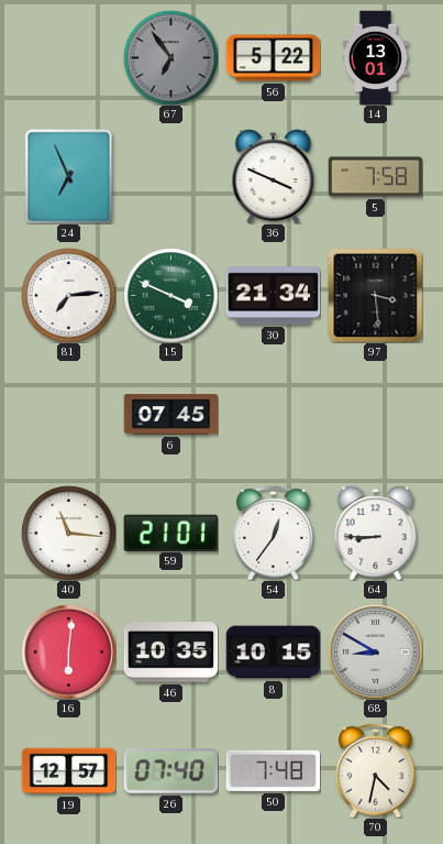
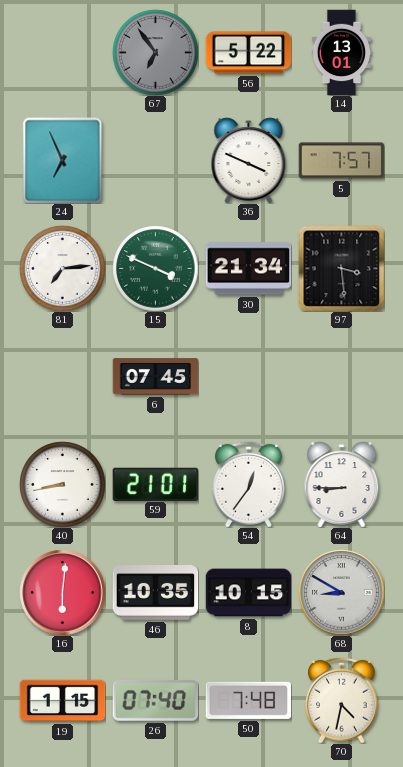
5: 7:58 -> 7:57 (341, 161)
40: 11:16 -> 8:43 (62, 484)
19: 12:57 -> 1:15 (62, 701)
